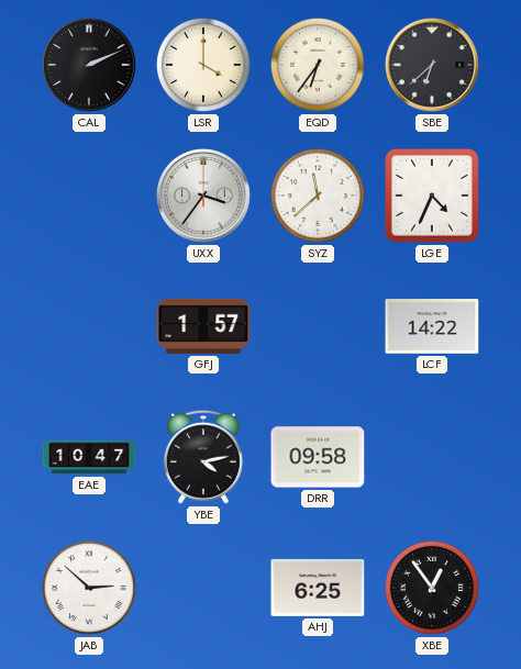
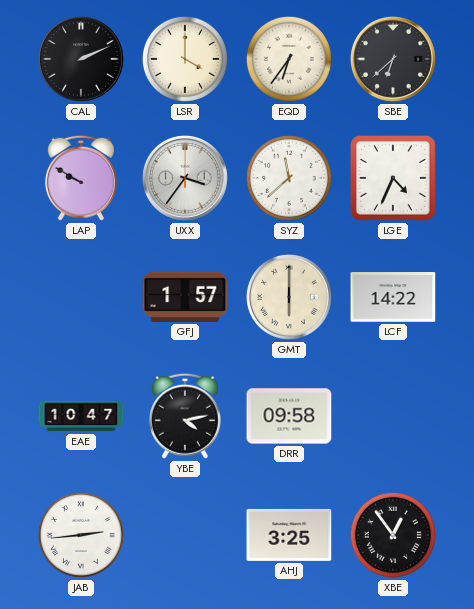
LAP: none -> 9:50 (81, 178)
GMT: none -> 6:00 (289, 297)
JAB: 2:52 -> 2:44 (81, 535)
AHJ: 6:25 -> 3:25 (289, 535)
